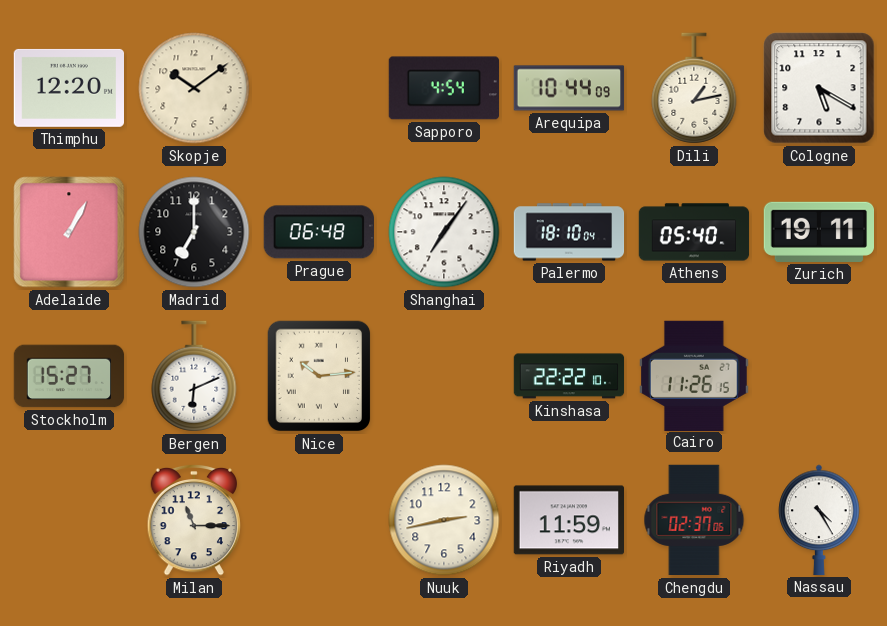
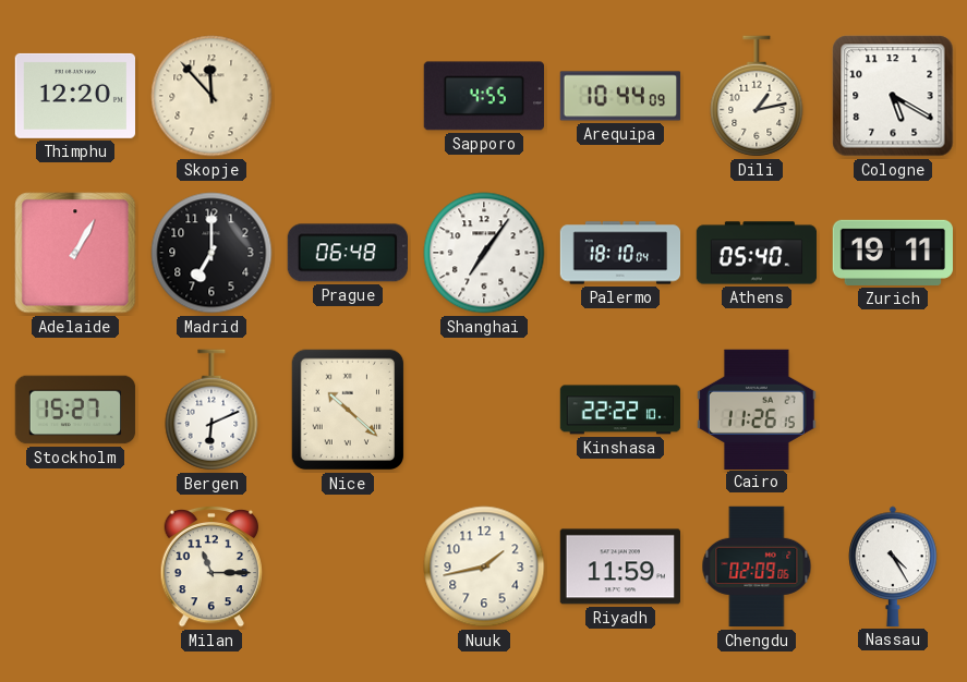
Skopje: 10:09 -> 11:53 (211, 96)
Sapporo: 4:54 -> 4:55 (483, 96)
Nice: 10:14 -> 10:22 (348, 410)
Nuuk: 2:43 -> 1:43 (484, 567)
Chengdu: 02:37 -> 02:09 (757, 567)
